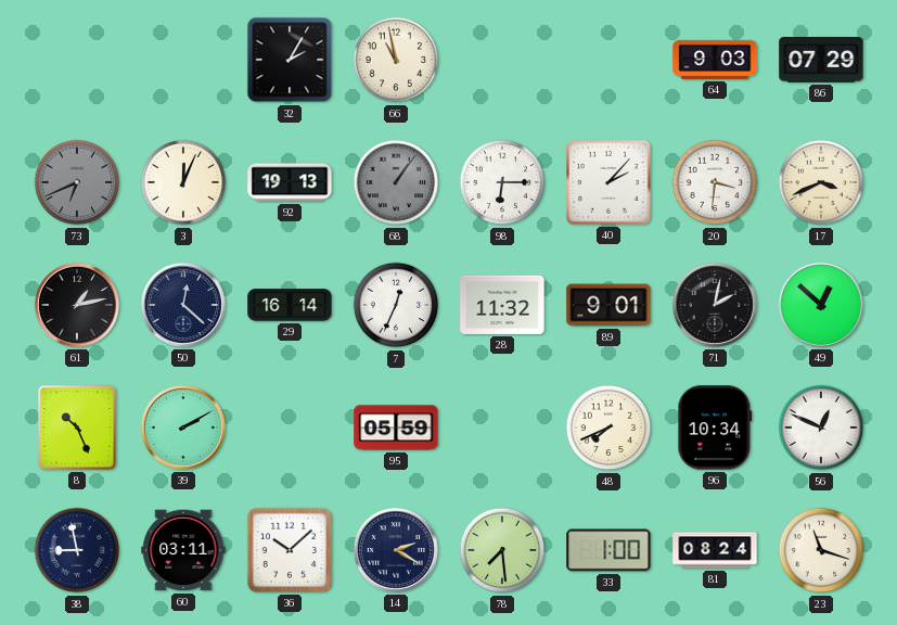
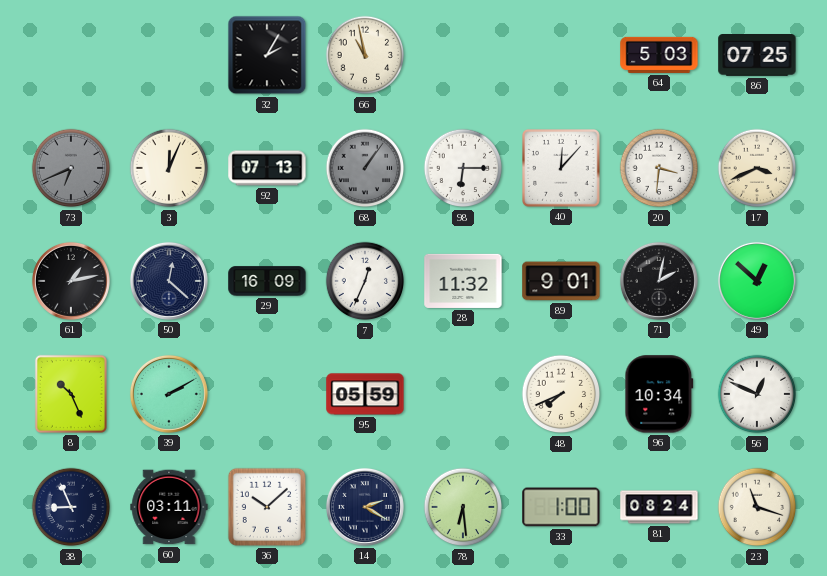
64: 9:03 -> 5:03 (659, 55)
86: 07:29 -> 07:25 (757, 56)
92: 19:13 -> 07:13 (267, 168)
40: 2:07 -> 12:07 (562, 169)
29: 16:14 -> 16:09 (267, 281)
38: 8:58 -> 8:56 (71, 507)
78: 7:29 -> 6:29 (463, 507)
